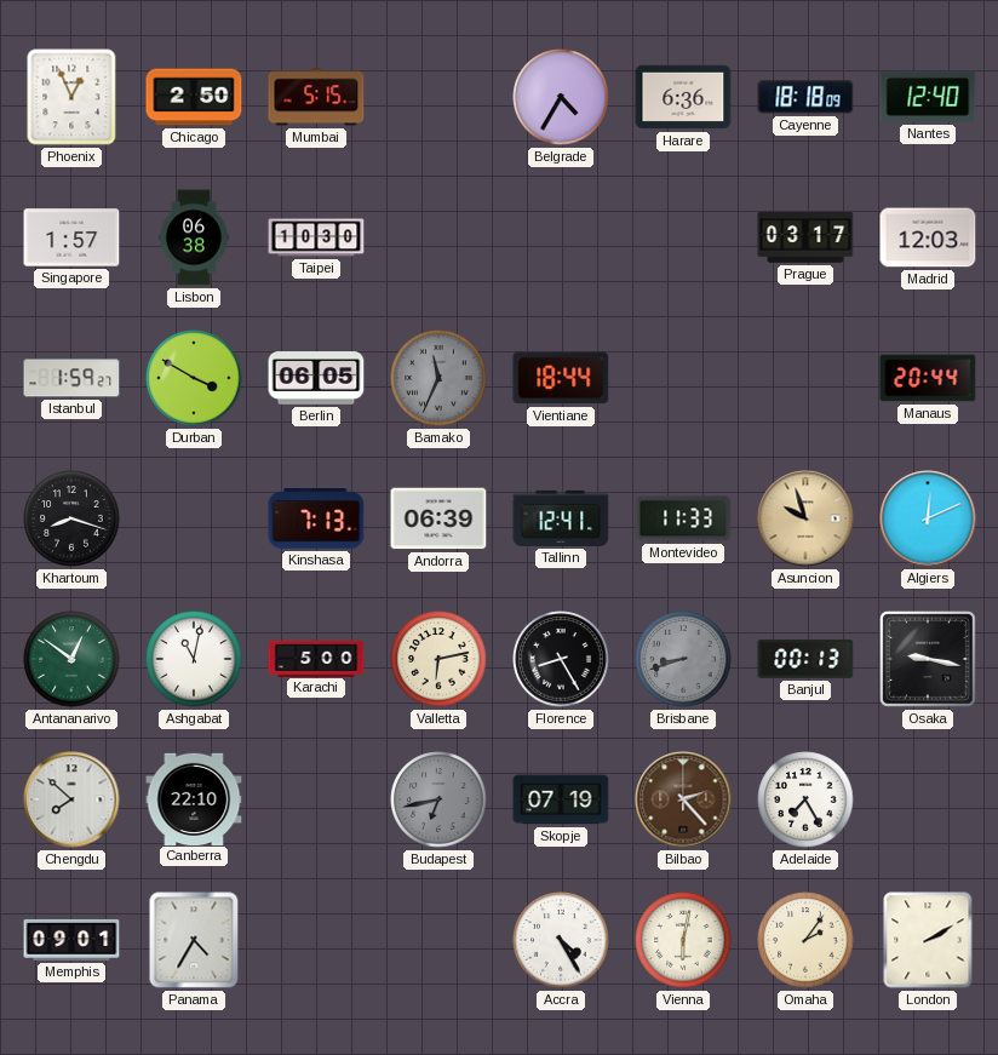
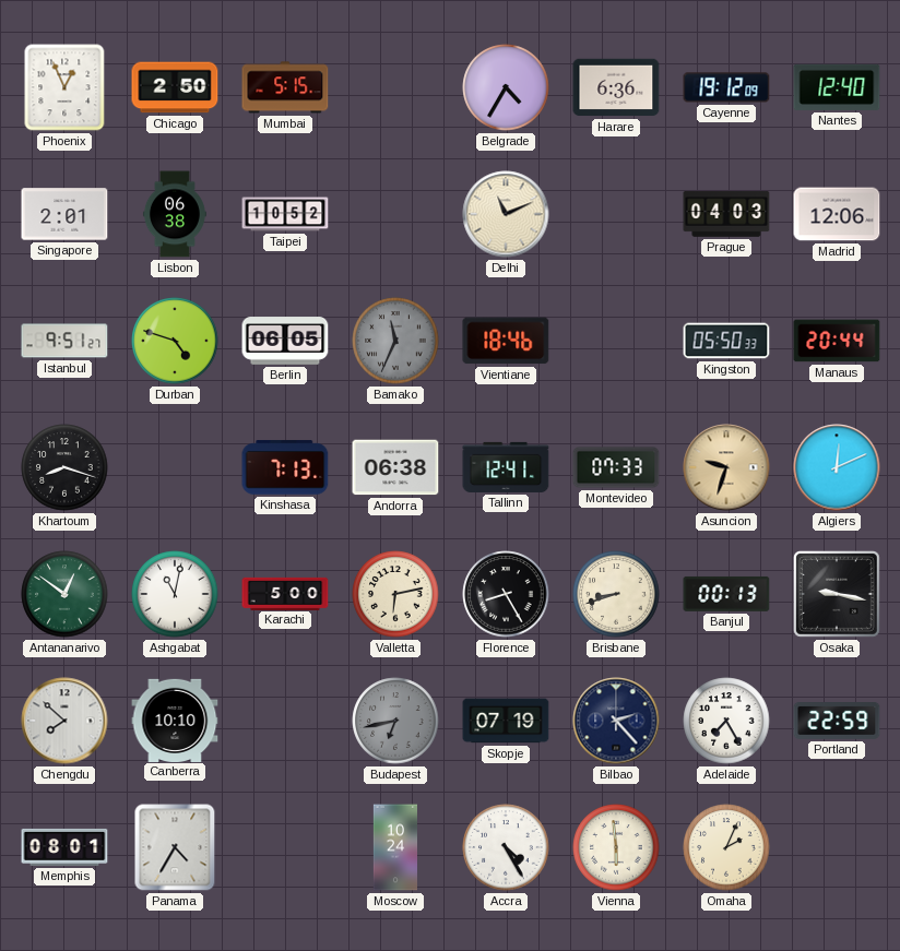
Cayenne: 18:18 -> 19:12 (726, 87)
Singapore: 1:57 -> 2:01 (64, 214)
Taipei: 10:30 -> 10:52 (285, 214)
Delhi: none -> 11:11 (506, 214)
Prague: 03:17 -> 04:03 (726, 214)
Madrid: 12:03 -> 12:06 (837, 214)
Istanbul: 1:59 -> 9:51 (64, 341)
Durban: 3:50 -> 4:48 (175, 341)
Vientiane: 18:44 -> 18:46 (506, 341)
Kingston: none -> 05:50 (726, 341)
Andorra: 06:39 -> 06:38 (395, 467)
Montevideo: 11:33 -> 07:33 (616, 467)
Asuncion: 9:57 -> 9:33 (726, 467)
Brisbane dial: grey -> cream (616, 594)
Canberra: 22:10 -> 10:10 (175, 720)
Bilbao dial: brown -> navy (616, 721)
Portland: none -> 22:59 (837, 722)
Memphis: 09:01 -> 08:01 (64, 847)
Moscow: none -> 10:24 (394, 847)
Vienna: 6:02 -> 5:59 (616, 847)
Omaha: 2:06 -> 2:04 (726, 847)
London: 2:10 -> none (928, 940)
